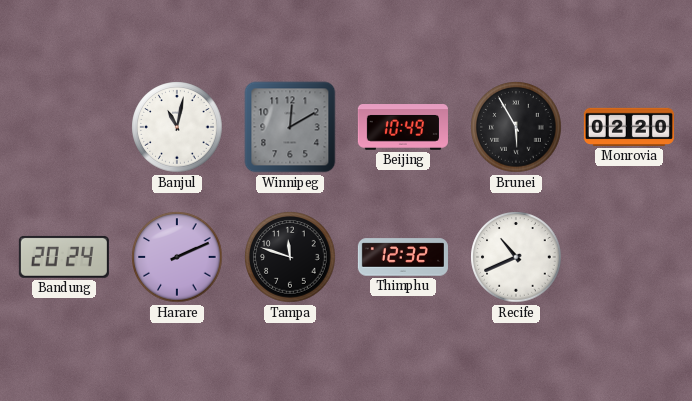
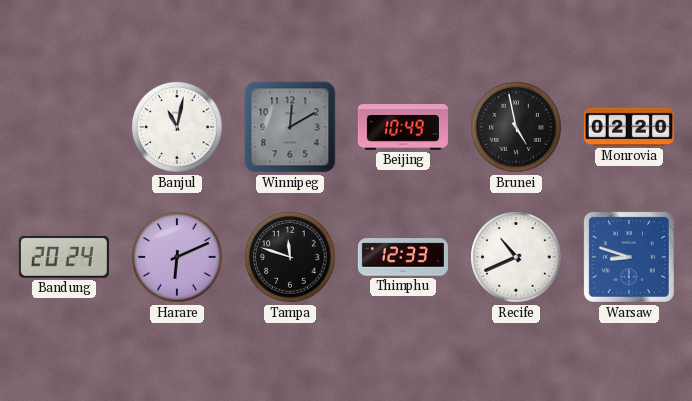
Brunei: 5:55 -> 4:58 (516, 127)
Harare: 2:11 -> 6:11 (177, 257)
Thimphu: 12:32 -> 12:33 (403, 257)
Warsaw: none -> 8:48 (629, 257)
